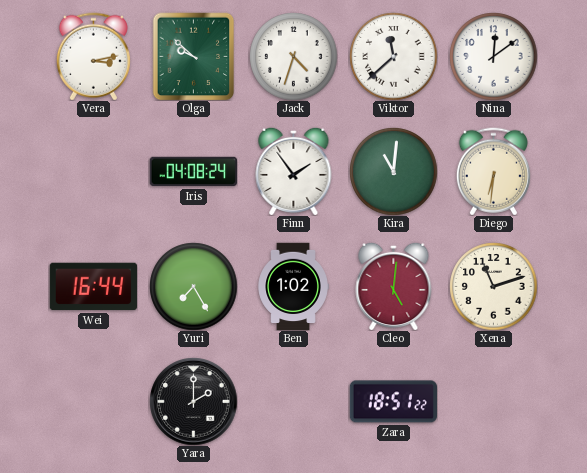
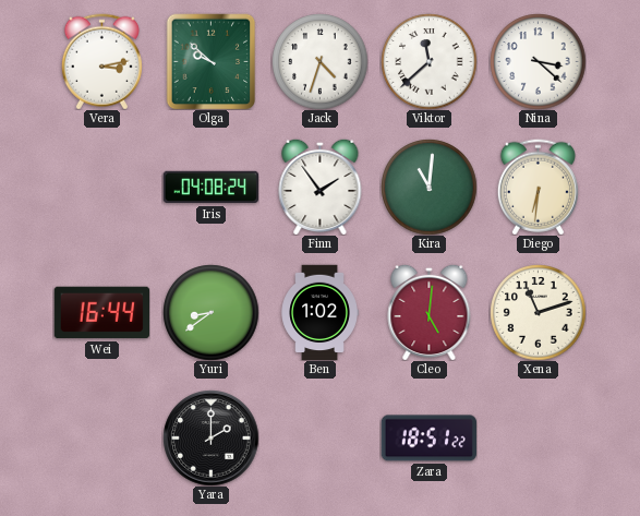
Nina: 12:09 -> 3:22 (538, 61)
Yuri: 7:25 -> 8:39 (210, 312)
